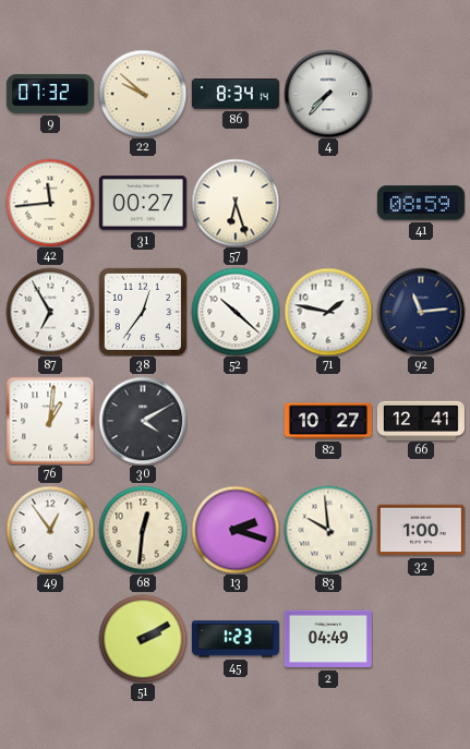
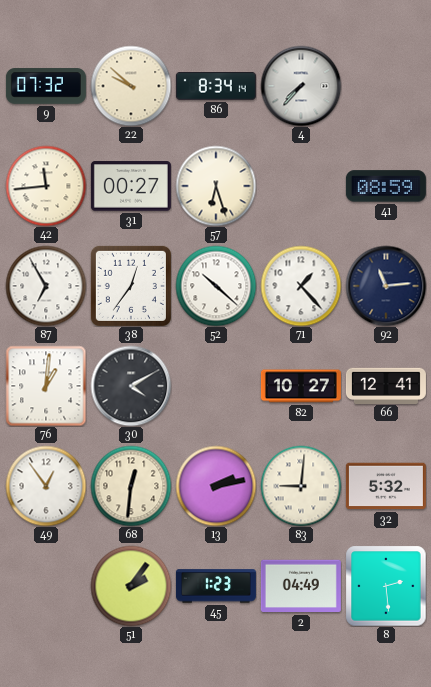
71: 1:47 -> 1:23 (301, 286)
13: 2:18 -> 2:13 (216, 486)
83: 9:59 -> 9:01 (301, 486)
32: 1:00 -> 5:32 (386, 486)
51: 2:10 -> 2:06 (131, 586)
8: none -> 2:29 (386, 586)
